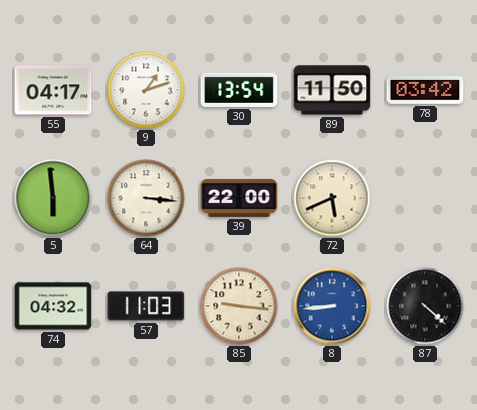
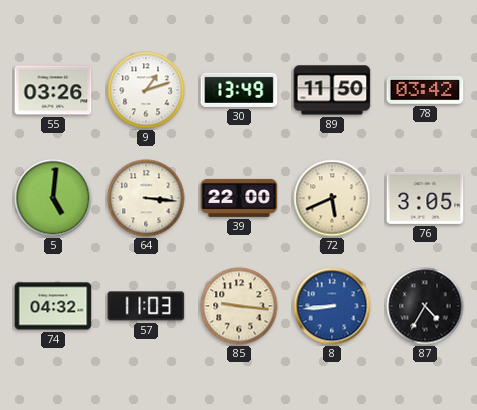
55: 04:17 -> 03:26 (53, 90)
30: 13:54 -> 13:49 (239, 90)
5: 5:59 -> 5:01 (53, 198)
76: none -> 3:05 (425, 198)
87: 4:22 -> 4:35 (425, 306)
